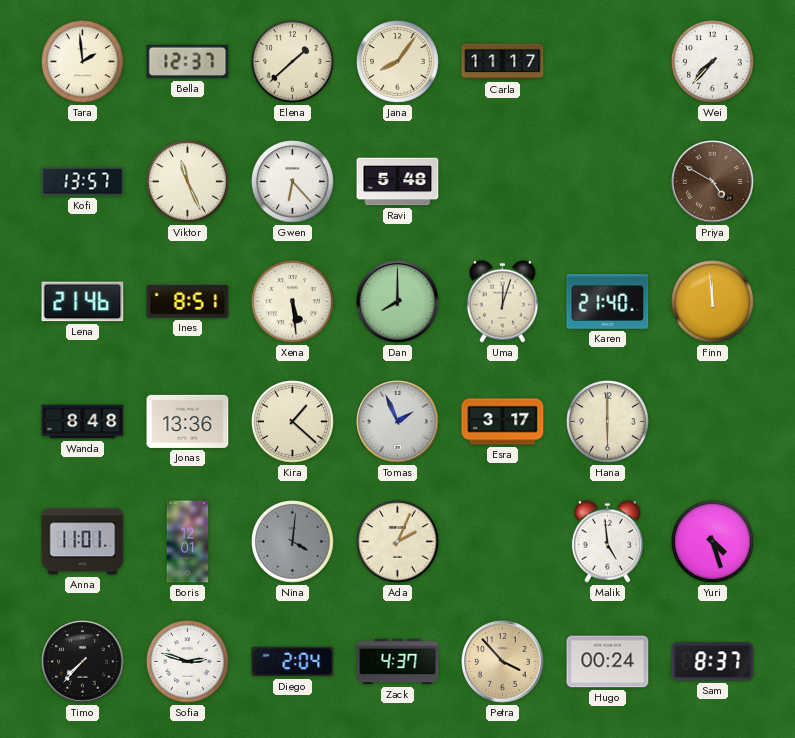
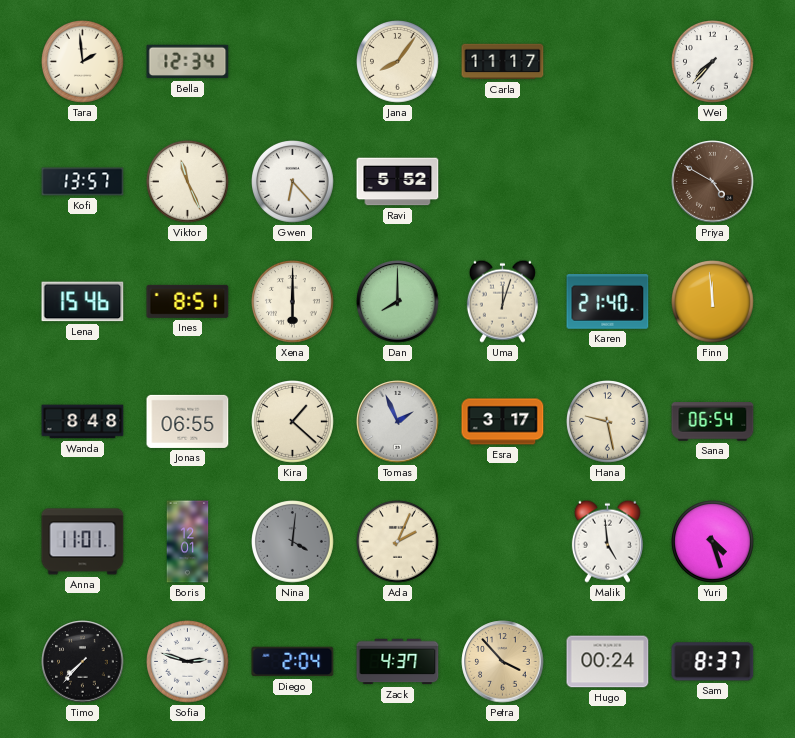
Bella: 12:37 -> 12:34 (188, 62)
Elena: 1:38 -> none (293, 62)
Ravi: 5:48 -> 5:52 (398, 182)
Lena: 21:46 -> 15:46 (83, 302)
Xena: 5:29 -> 6:00 (293, 302)
Jonas: 13:36 -> 06:55 (188, 421)
Hana: 6:00 -> 9:28 (608, 422)
Sana: none -> 06:54 (713, 422)
